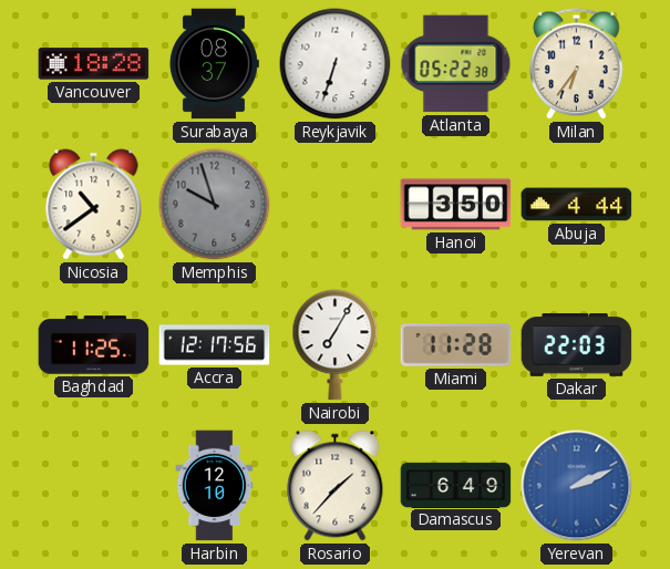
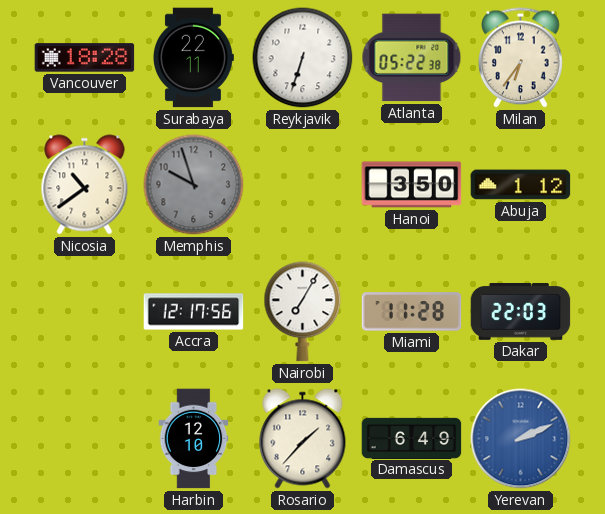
Surabaya: 08:37 -> 22:11 (194, 58)
Abuja: 4:44 -> 1:12 (521, 185)
Baghdad: 11:25 -> none (94, 345)
